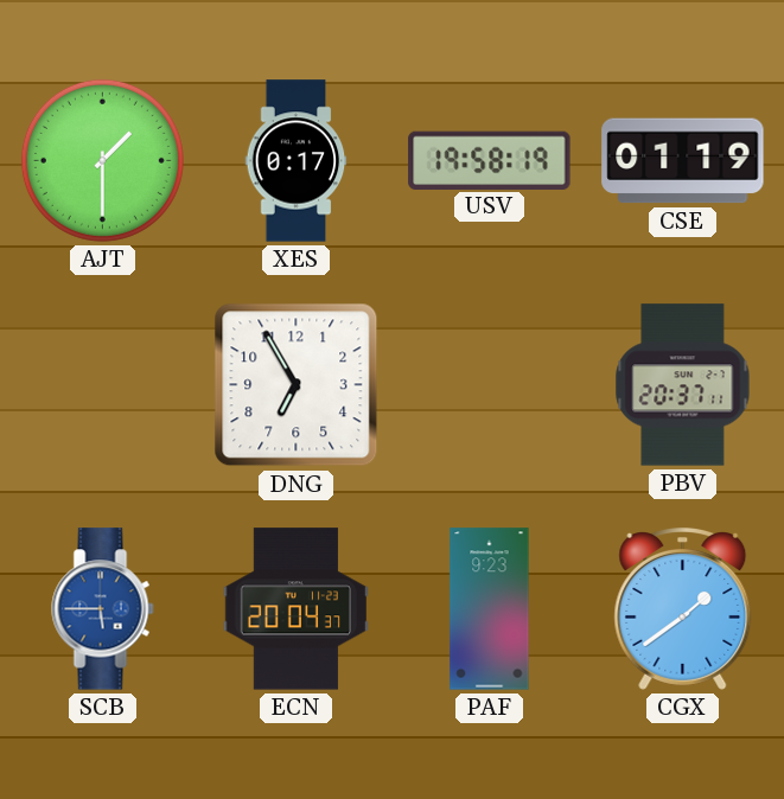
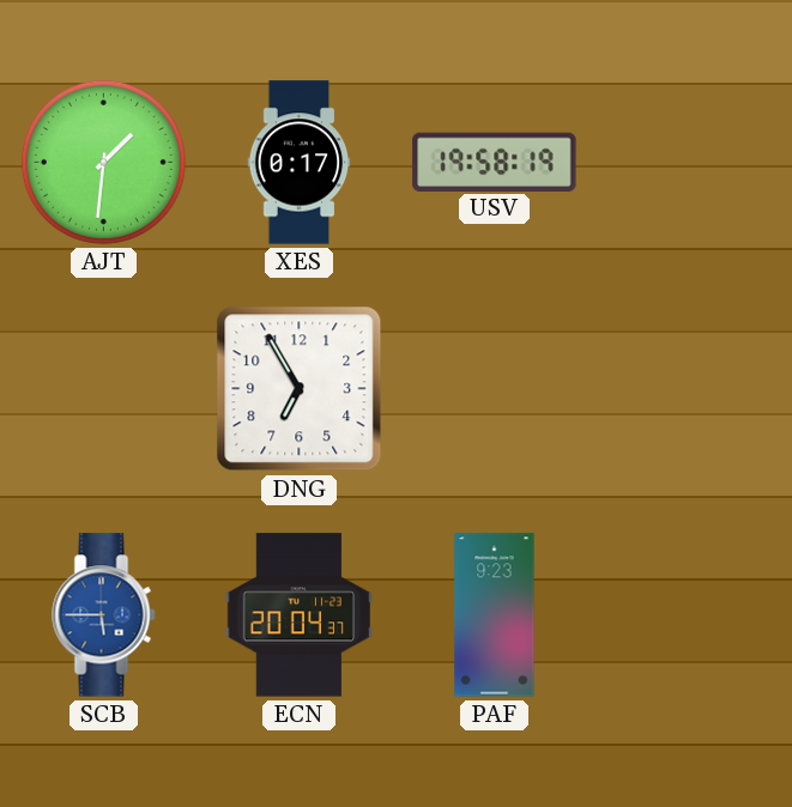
AJT: 1:30 -> 1:31 (103, 162)
CSE: 01:19 -> none (683, 161)
PBV: 20:37 -> none (683, 385)
CGX: 1:39 -> none (683, 609)
